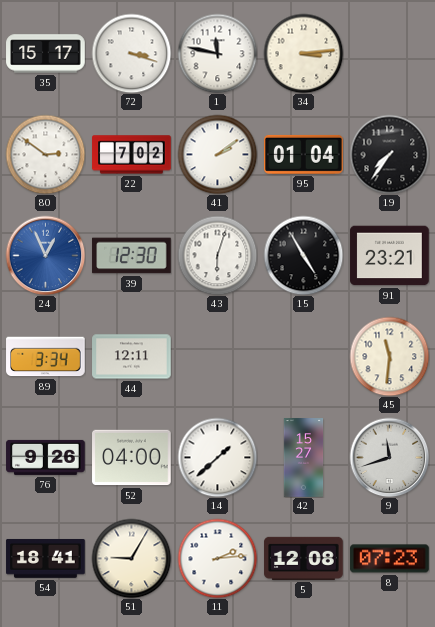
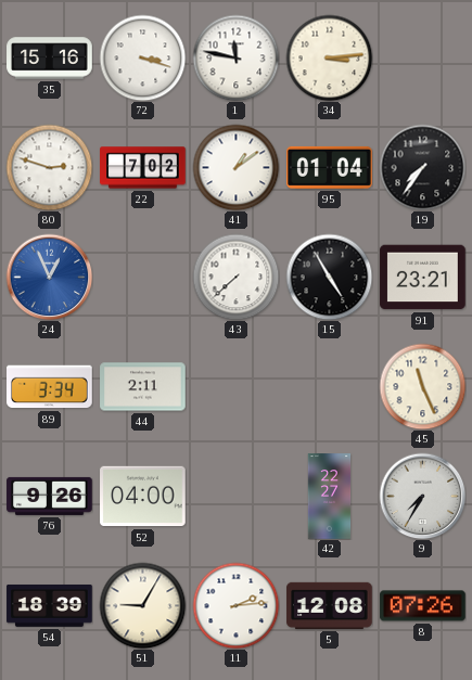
35: 15:17 -> 15:16 (50, 59)
80: 2:51 -> 2:48 (49, 167)
41: 2:09 -> 1:09 (235, 167)
39: 12:30 -> none (132, 256)
43: 6:03 -> 7:38 (235, 277)
44: 12:11 -> 2:11 (143, 387)
45: 11:31 -> 11:26 (422, 386)
14: 1:38 -> none (217, 457)
42: 15:27 -> 22:27 (330, 497)
9: 11:42 -> 7:35 (422, 496)
54: 18:41 -> 18:39 (50, 605)
8: 07:23 -> 07:26 (423, 606)
